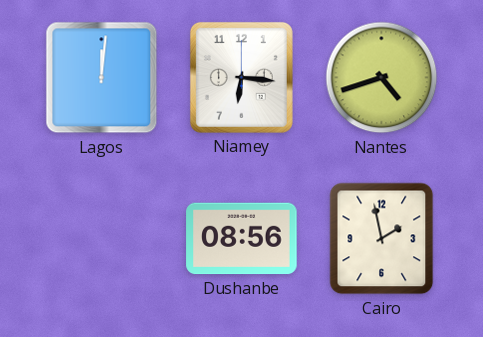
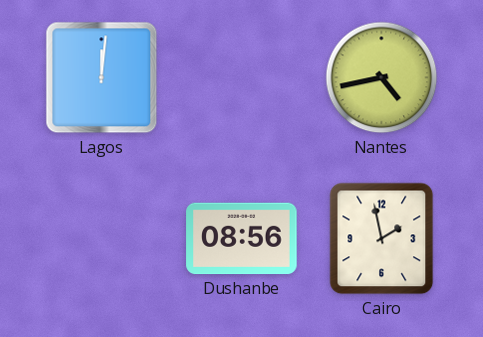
Niamey: 6:16 -> none (241, 77)
Nantes: 4:42 -> 4:43 (382, 78)
